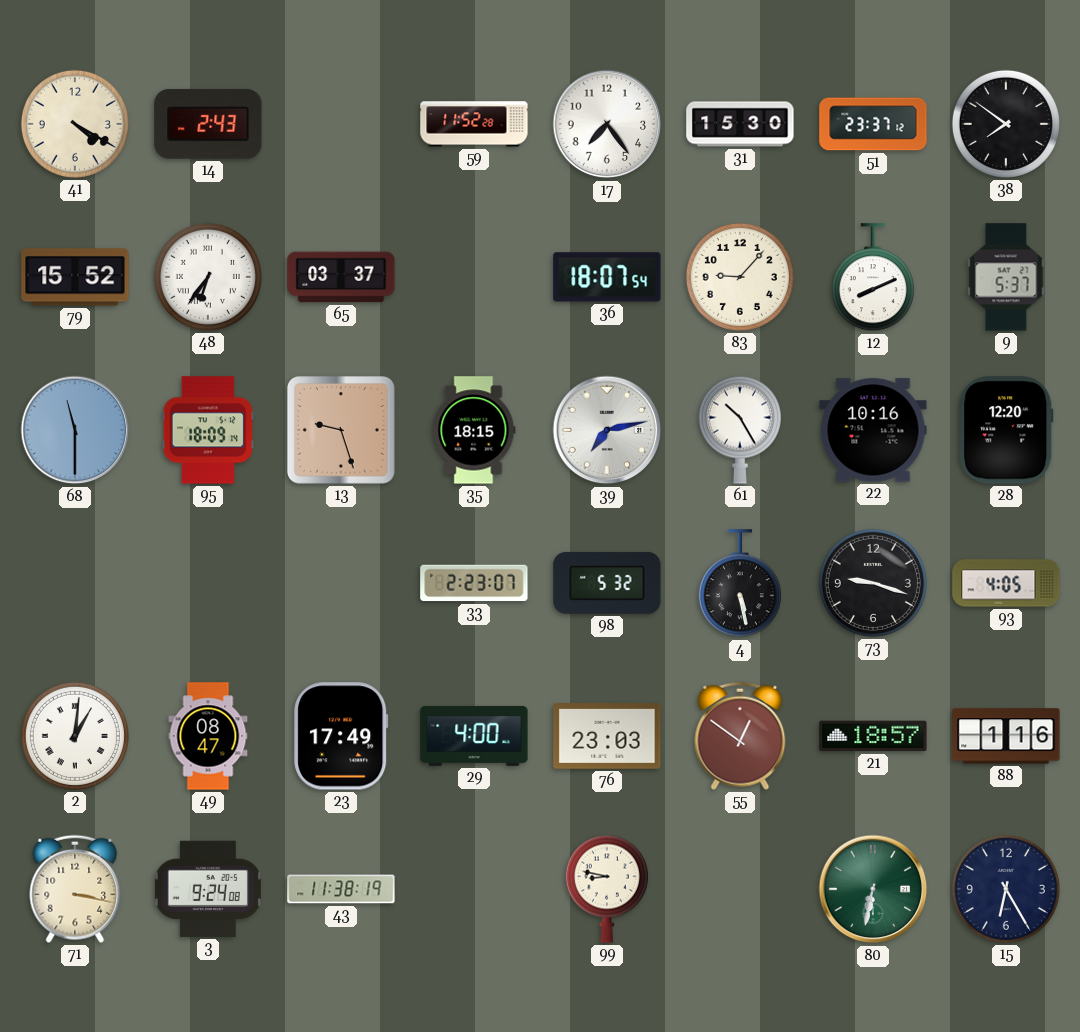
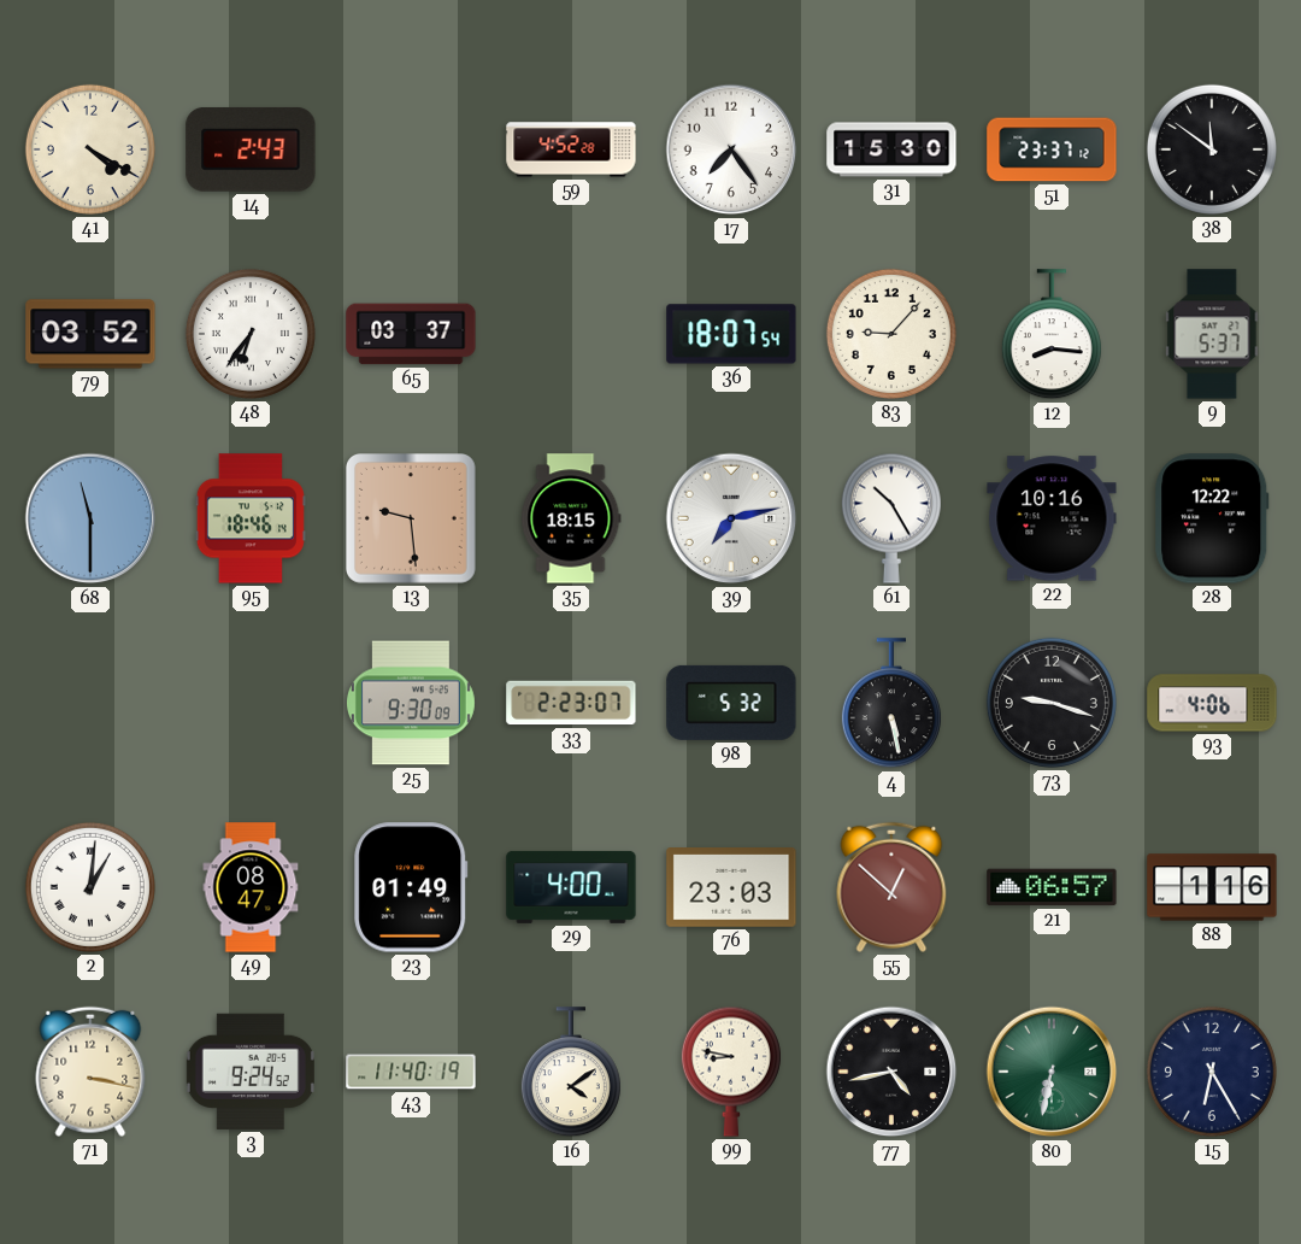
59: 11:52 -> 4:52 (571, 149)
38: 7:51 -> 11:51 (1212, 149)
79: 15:52 -> 03:52 (90, 334)
12: 8:11 -> 8:16 (1052, 335)
95: 18:09 -> 18:46 (251, 518)
13: 9:27 -> 9:29 (412, 520)
28: 12:20 -> 12:22 (1212, 518)
25: none -> 9:30 (411, 703)
93: 4:05 -> 4:06 (1212, 703)
23: 17:49 -> 01:49 (411, 887)
55: 12:51 -> 12:52 (891, 887)
21: 18:57 -> 06:57 (1052, 887)
3: 9:24:08 -> 9:24:52 (251, 1072)
43: 11:38 -> 11:40 (411, 1072)
16: none -> 4:09 (571, 1073)
77: none -> 4:43 (891, 1072)
